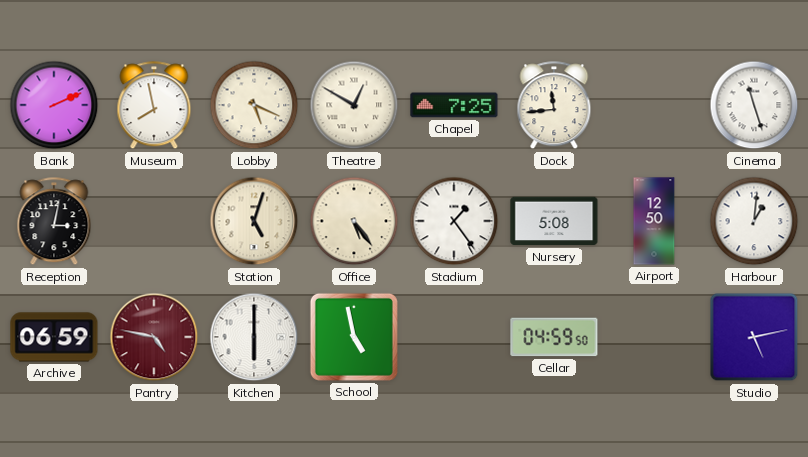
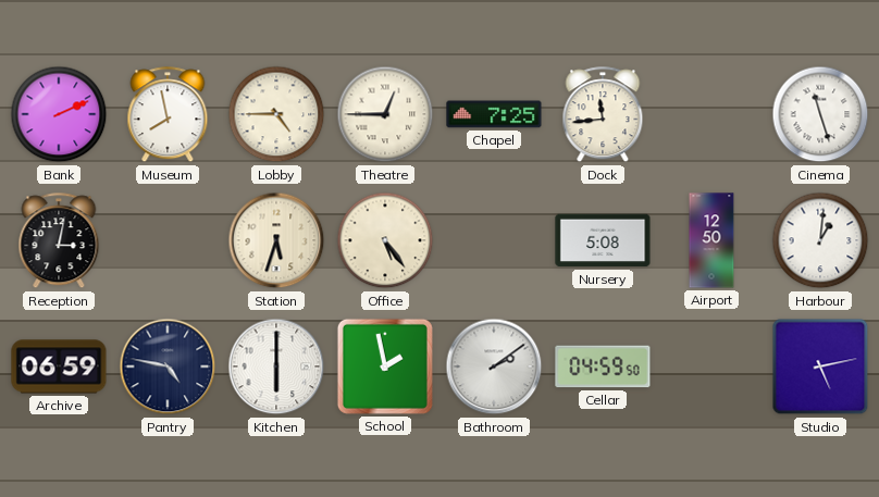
Lobby: 5:19 -> 4:45 (276, 114)
Theatre: 12:50 -> 12:45 (385, 114)
Station: 5:03 -> 5:33 (276, 240)
Stadium: 1:24 -> none (454, 221)
Pantry dial: burgundy -> navy (168, 366)
School: 4:58 -> 1:58 (385, 366)
Bathroom: none -> 2:09 (494, 366)
